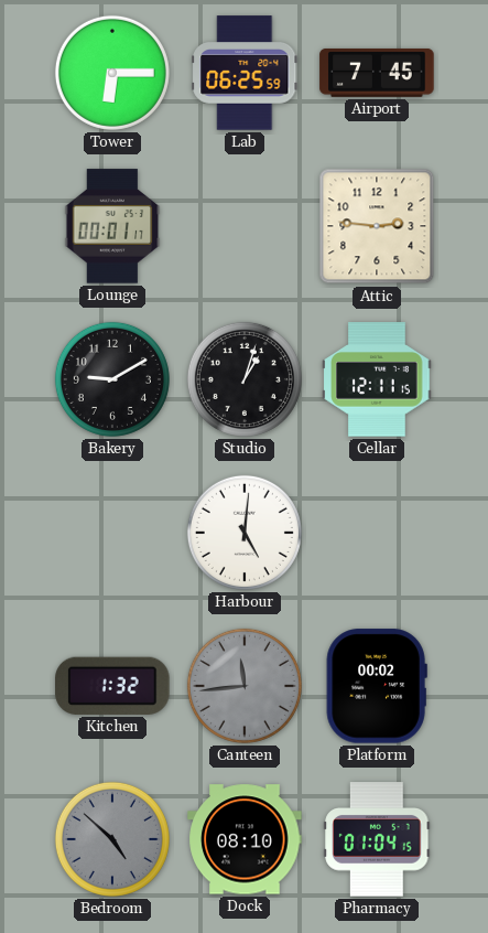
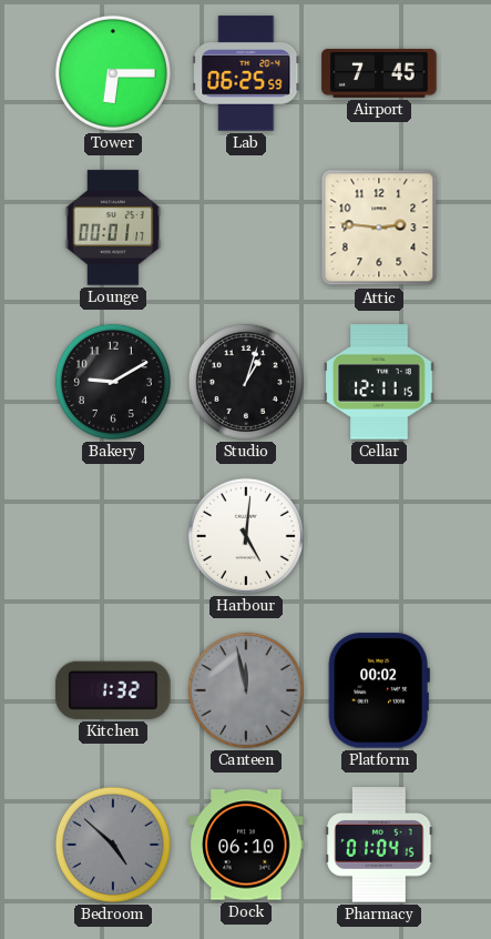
Canteen: 11:44 -> 11:58 (246, 690)
Dock: 08:10 -> 06:10 (246, 845)
